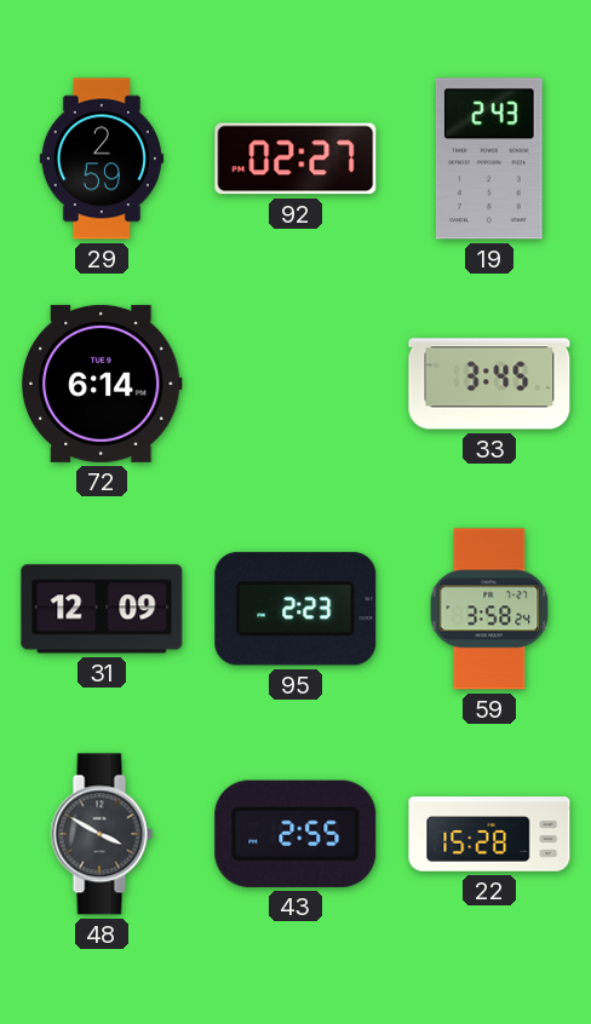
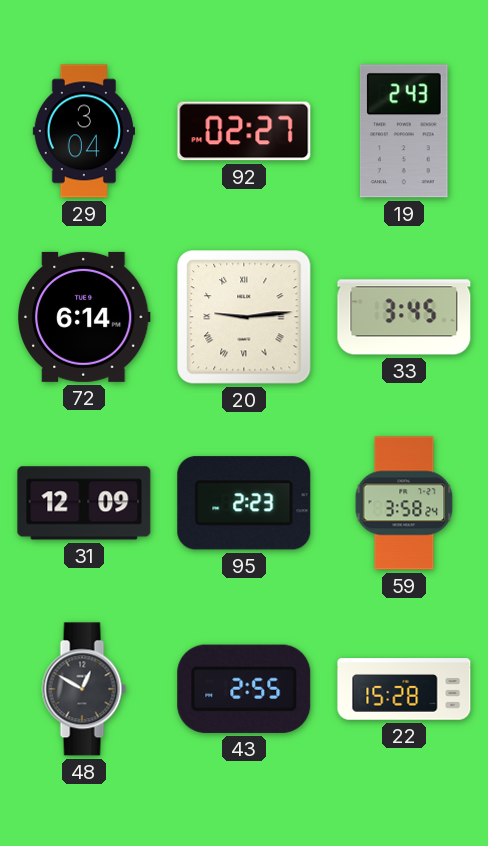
29: 2:59 -> 3:04 (84, 131)
20: none -> 9:14 (244, 317)
48: 3:50 -> 12:50 (84, 689)
